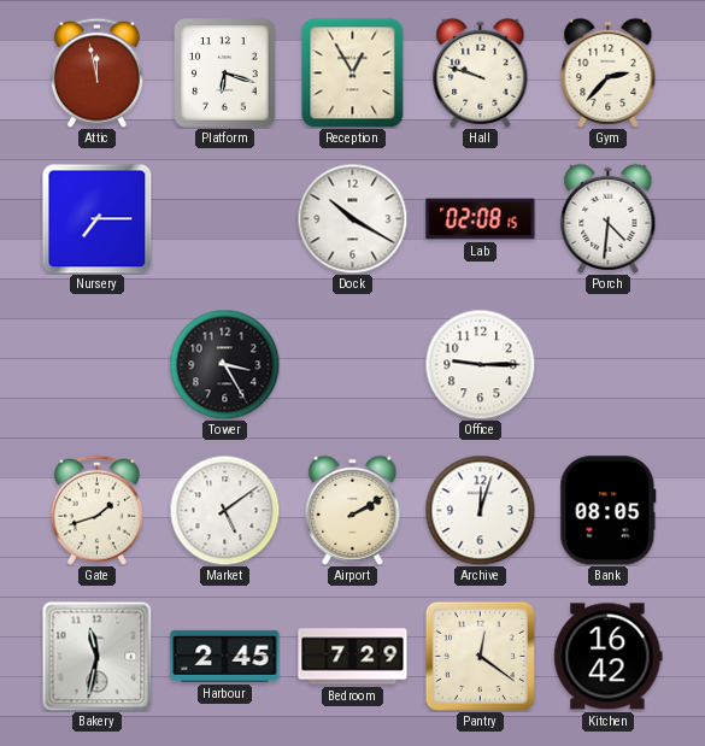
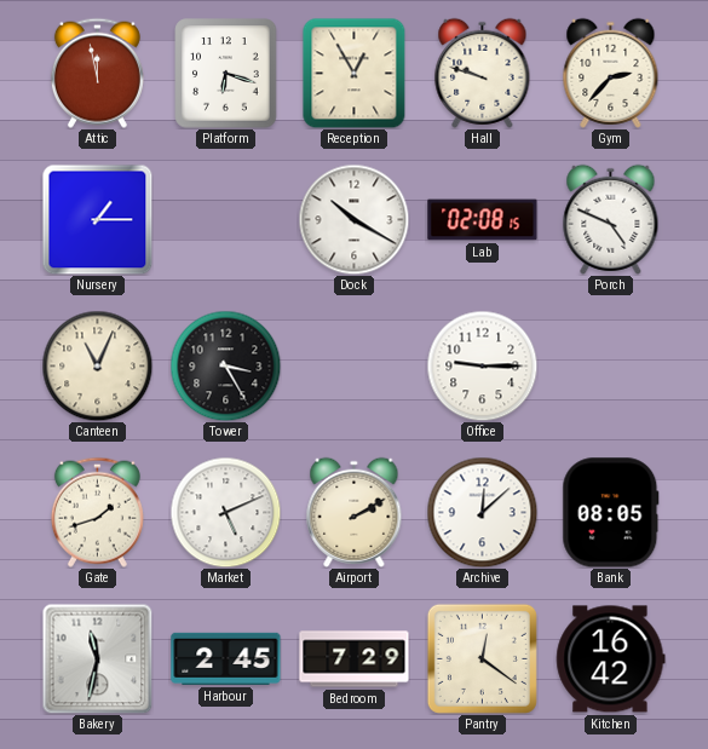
Nursery: 7:15 -> 1:15 (97, 219)
Porch: 4:31 -> 4:49 (611, 219)
Canteen: none -> 11:04 (97, 365)
Market: 5:09 -> 5:11 (225, 512)
Archive: 12:03 -> 12:08 (482, 512)
